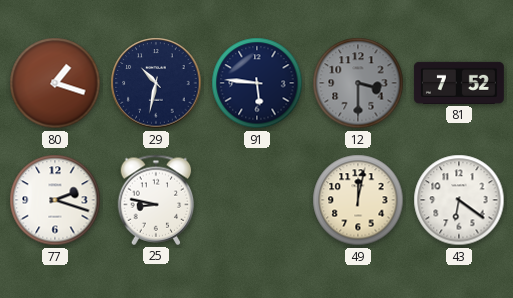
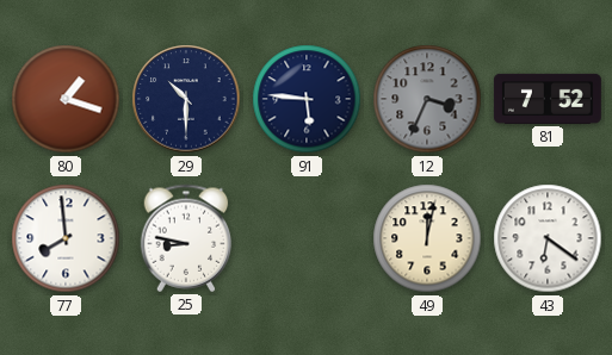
29: 10:32 -> 10:30 (186, 99)
12: 3:30 -> 3:34 (427, 99)
77: 2:18 -> 7:59 (66, 238)
